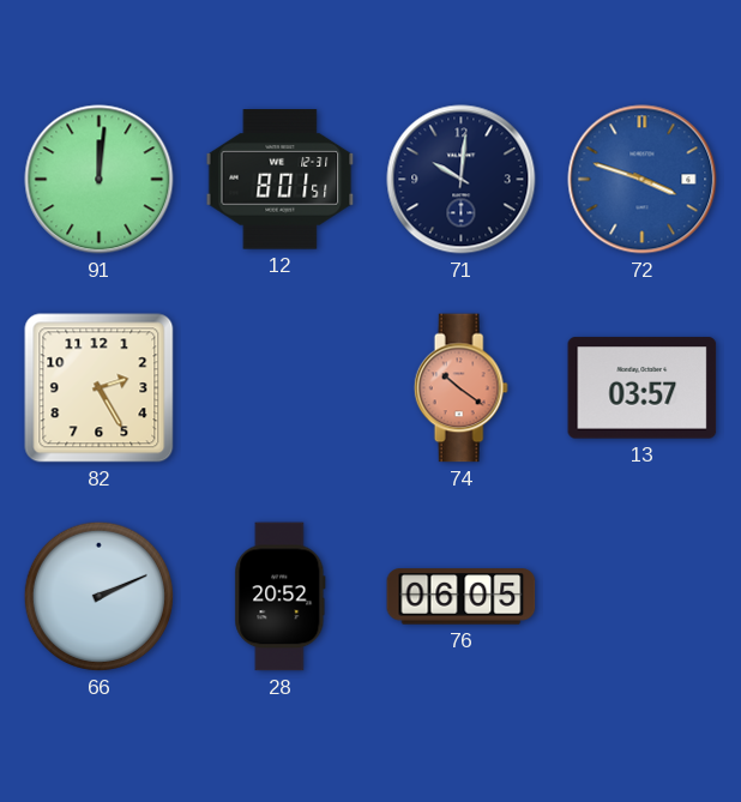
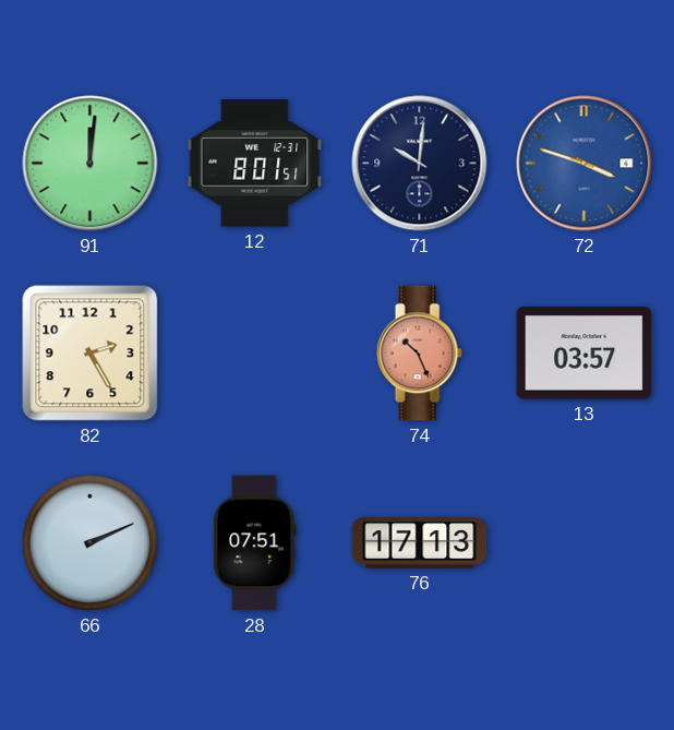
74: 10:21 -> 10:26 (419, 354)
28: 20:52 -> 07:51 (255, 543)
76: 06:05 -> 17:13 (420, 543)
